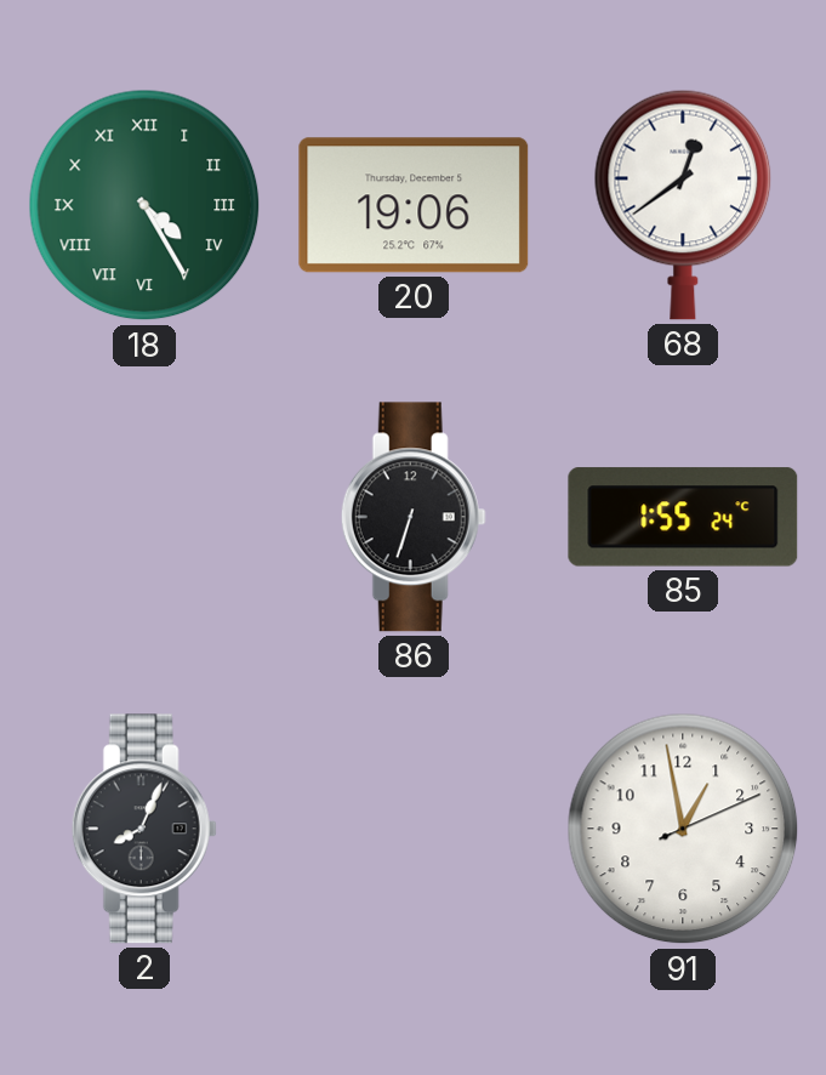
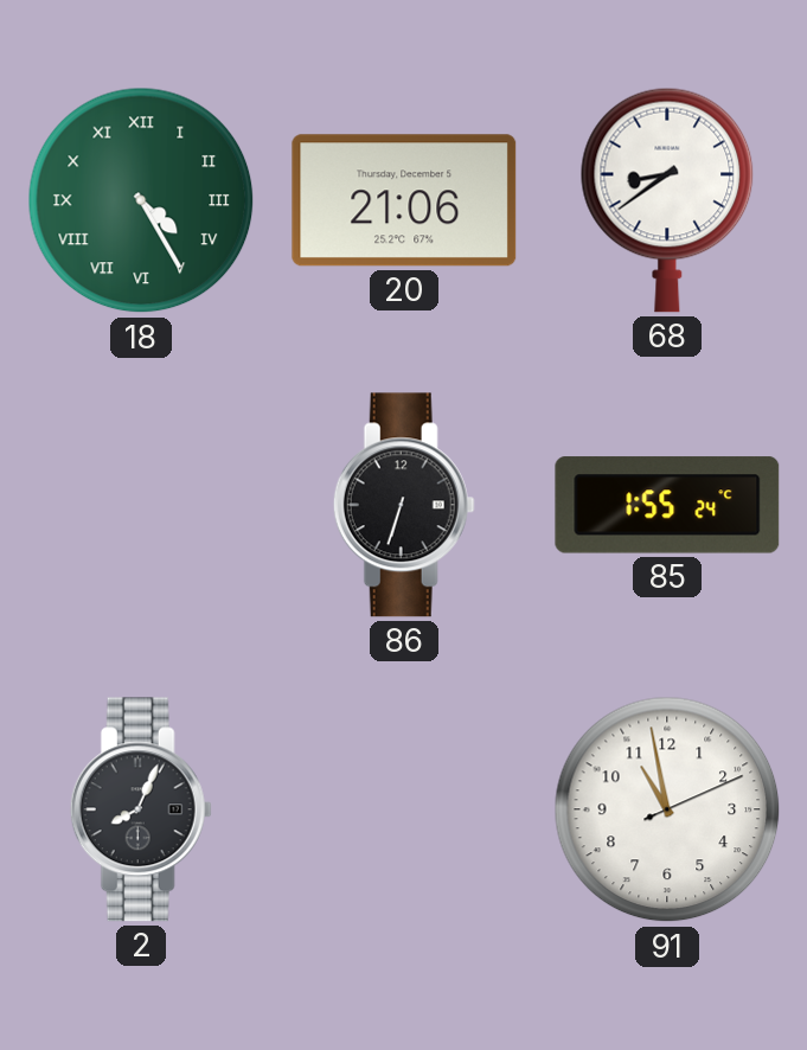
20: 19:06 -> 21:06 (404, 200)
68: 12:39 -> 8:39 (667, 200)
91: 12:58 -> 10:58 (667, 809)
